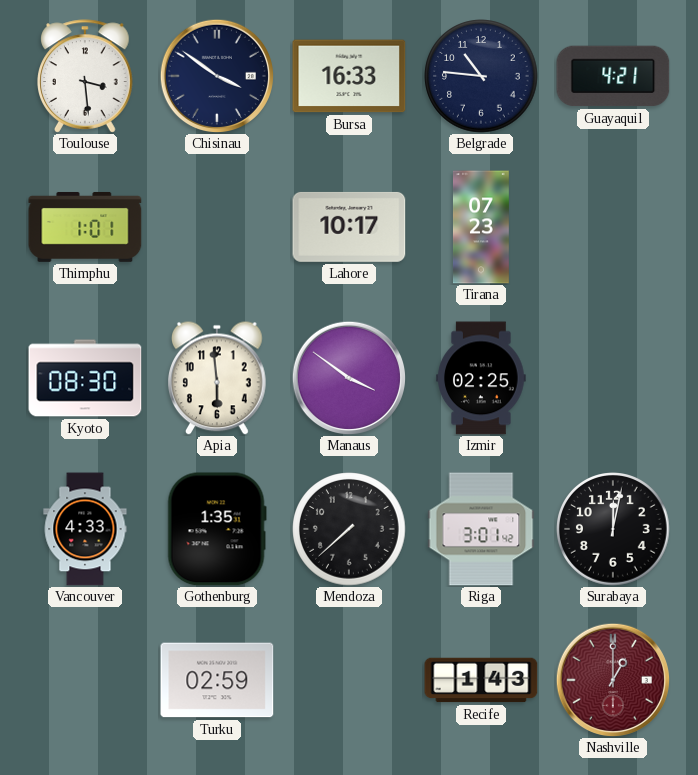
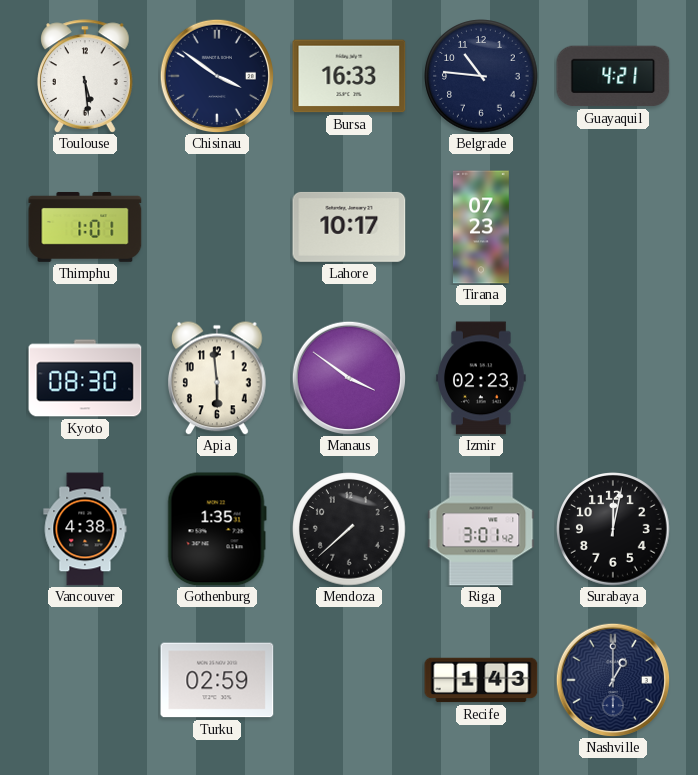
Toulouse: 3:29 -> 5:29 (85, 76)
Izmir: 02:25 -> 02:23 (481, 378)
Vancouver: 4:33 -> 4:38 (85, 529)
Nashville dial: burgundy -> navy (612, 679)
